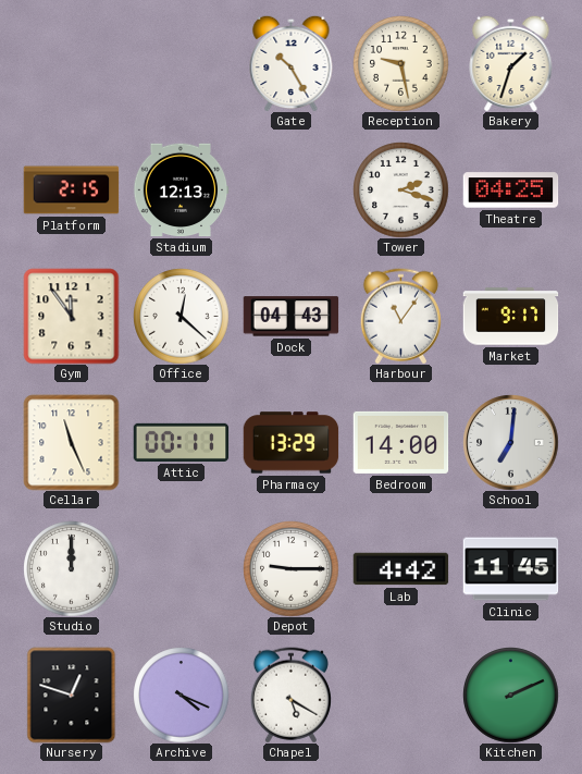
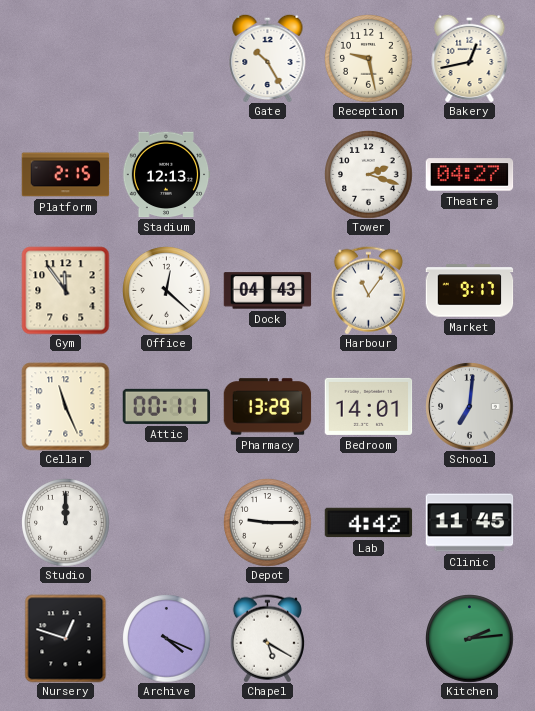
Bakery: 1:33 -> 12:43 (470, 58)
Theatre: 04:25 -> 04:27 (469, 175)
Bedroom: 14:00 -> 14:01 (368, 406)
Kitchen: 2:11 -> 2:14 (469, 638)
